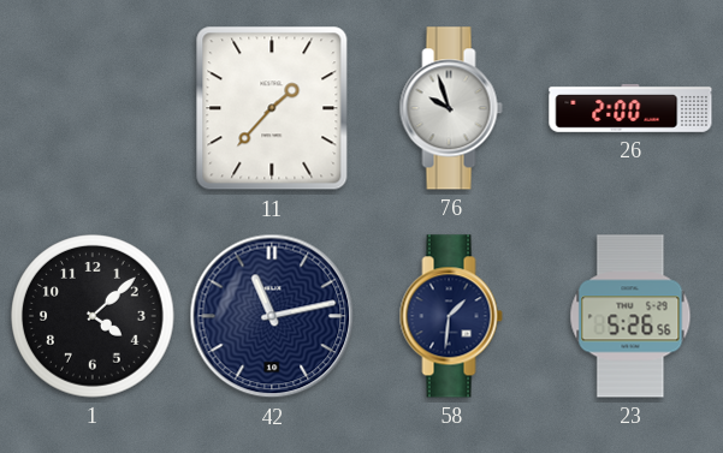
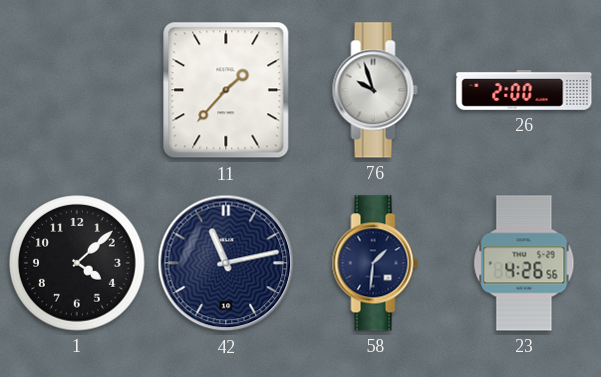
23: 5:26 -> 4:26 (524, 263)
